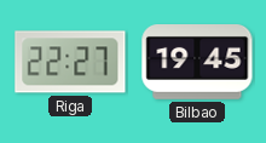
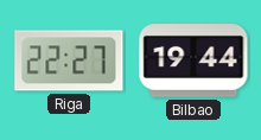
Bilbao: 19:45 -> 19:44 (193, 62)
